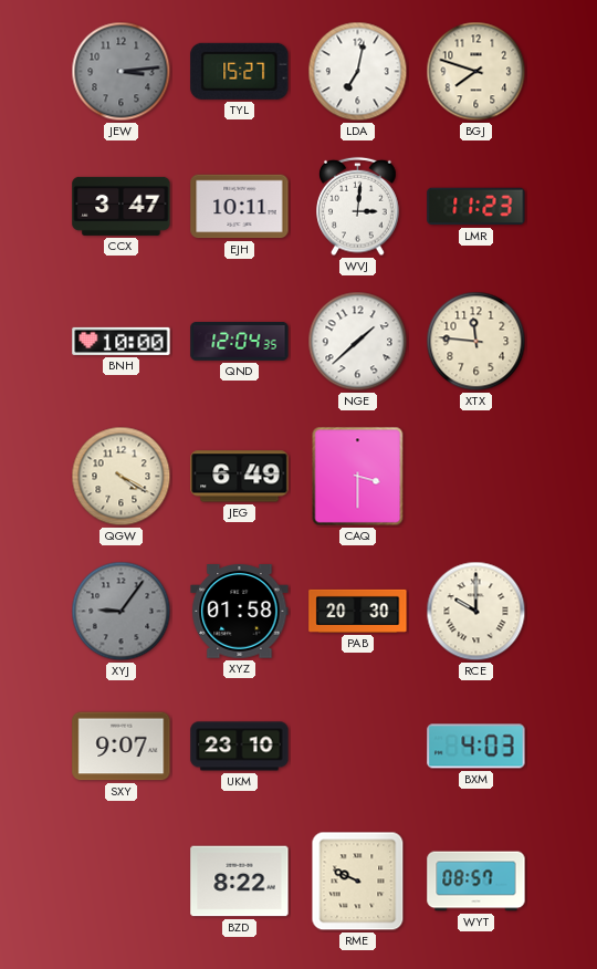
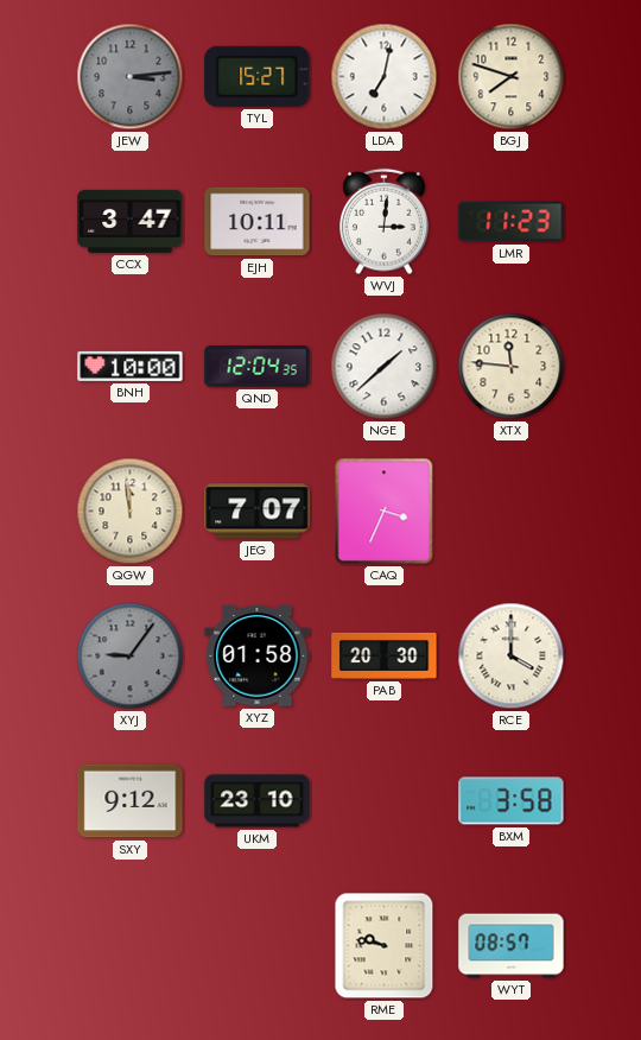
QGW: 4:20 -> 11:59 (131, 512)
JEG: 6:49 -> 7:07 (258, 512)
CAQ: 3:30 -> 3:34 (385, 512)
RCE: 10:00 -> 4:00 (512, 657)
SXY: 9:07 -> 9:12 (131, 801)
BXM: 4:03 -> 3:58 (512, 801)
BZD: 8:22 -> none (240, 882)
RME: 9:49 -> 9:47 (385, 946)
